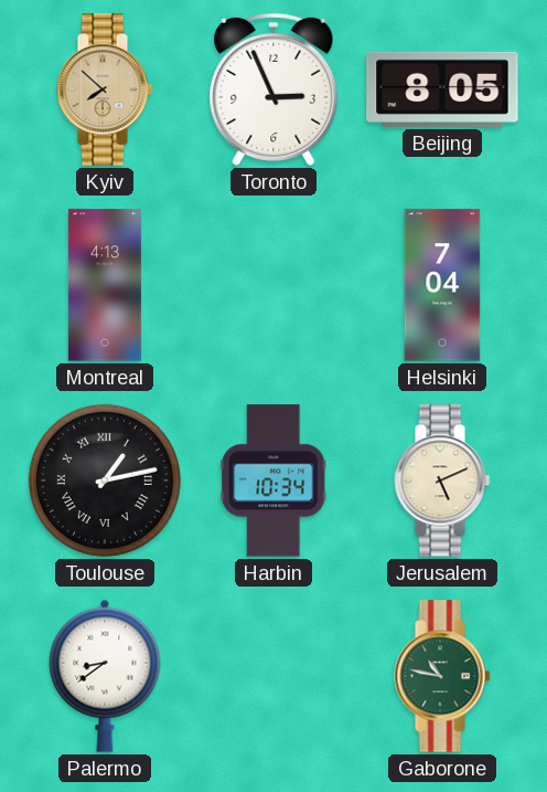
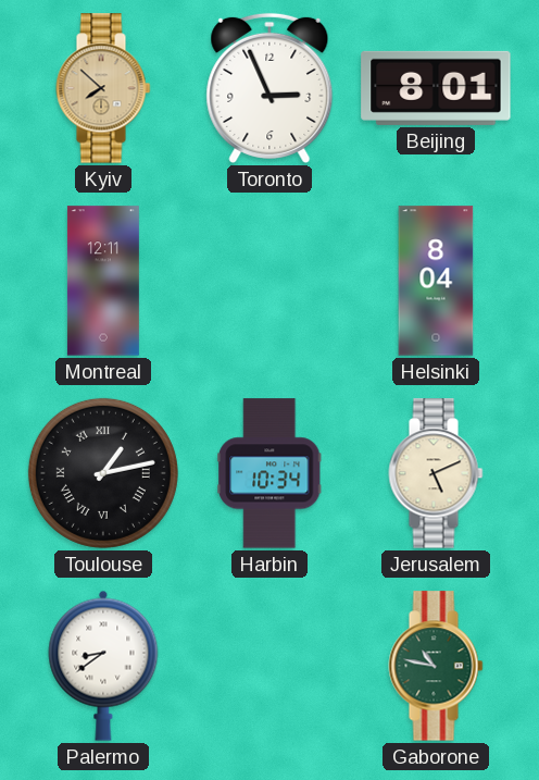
Beijing: 8:05 -> 8:01 (436, 88)
Montreal: 4:13 -> 12:11 (103, 281)
Helsinki: 7:04 -> 8:04 (436, 281)
